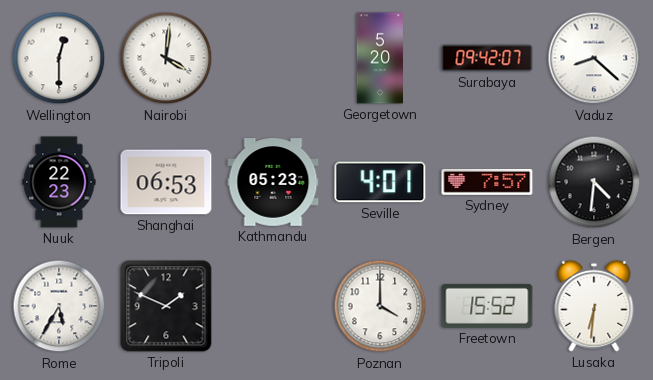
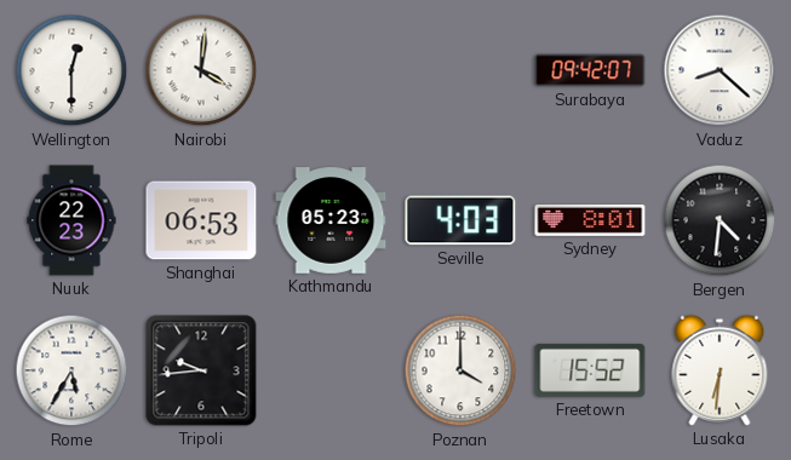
Georgetown: 5:20 -> none (379, 58)
Seville: 4:01 -> 4:03 (460, 220)
Sydney: 7:57 -> 8:01 (590, 220)
Tripoli: 1:49 -> 9:44 (201, 370)
